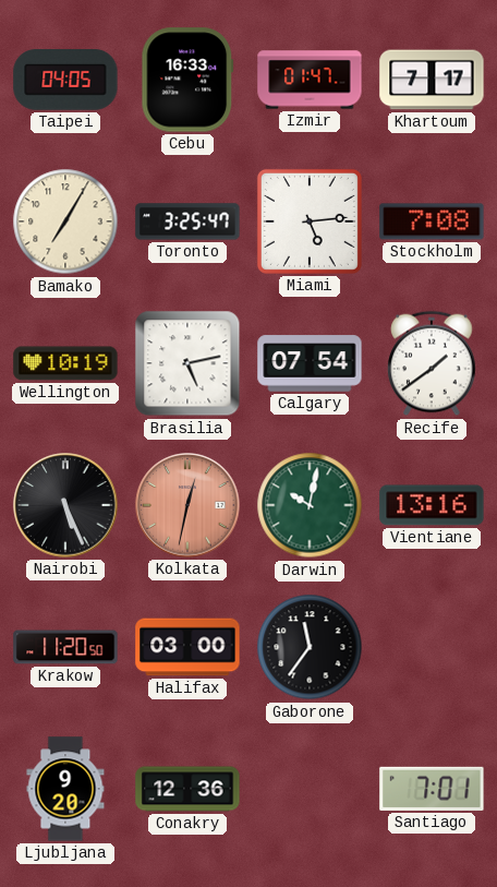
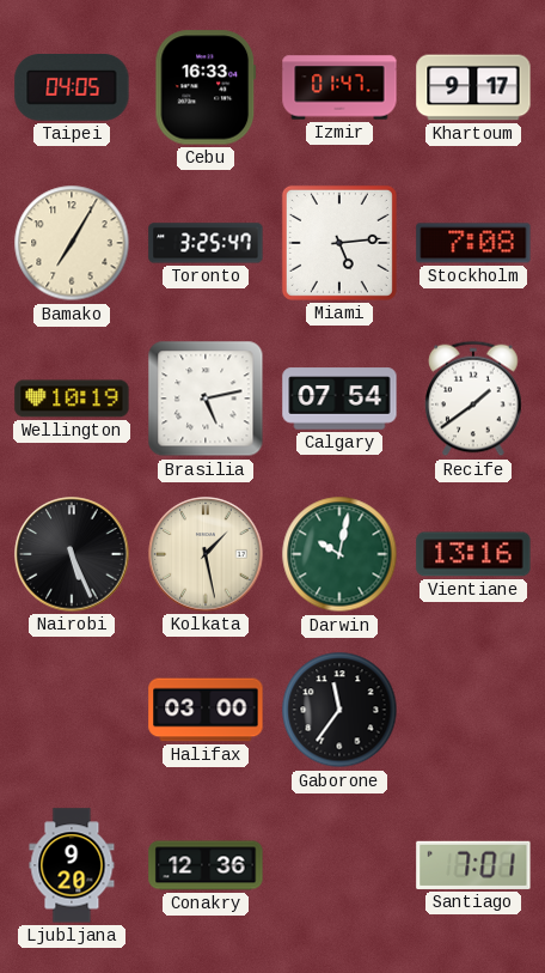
Khartoum: 7:17 -> 9:17 (473, 87)
Kolkata: 12:32 -> 1:28 (206, 554)
Kolkata dial: salmon -> cream (206, 554)
Krakow: 11:20 -> none (65, 647)
